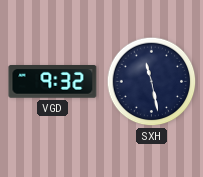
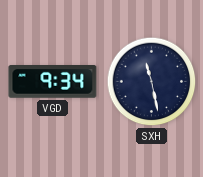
VGD: 9:32 -> 9:34 (53, 82)
